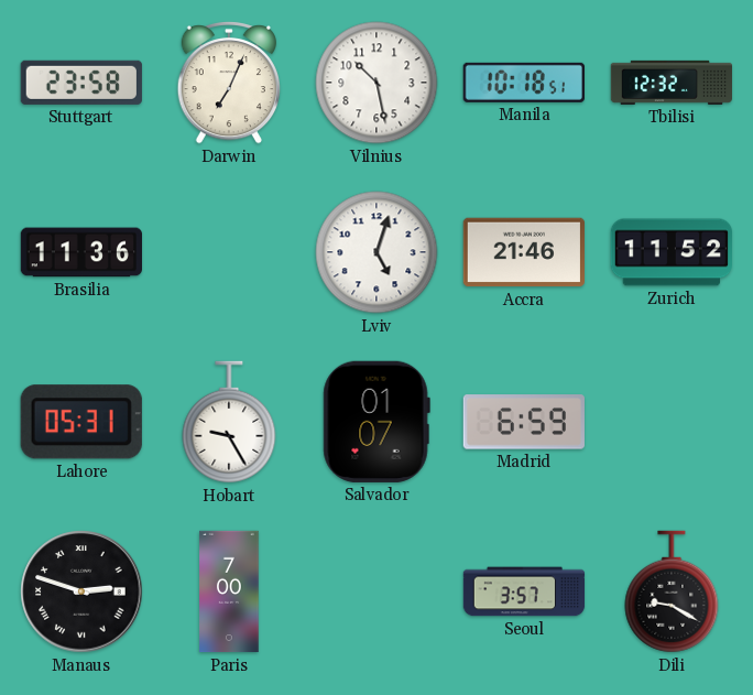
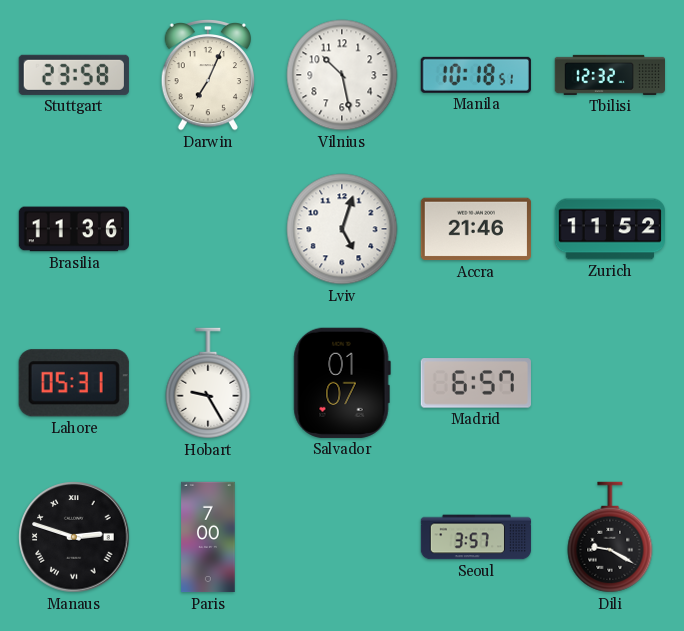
Madrid: 6:59 -> 6:57 (476, 383)
